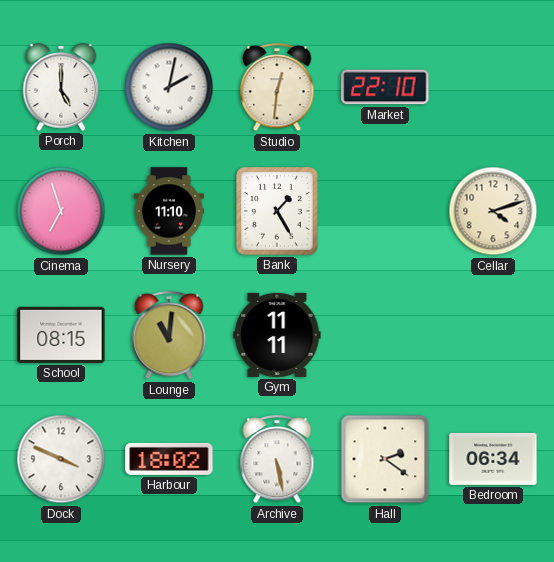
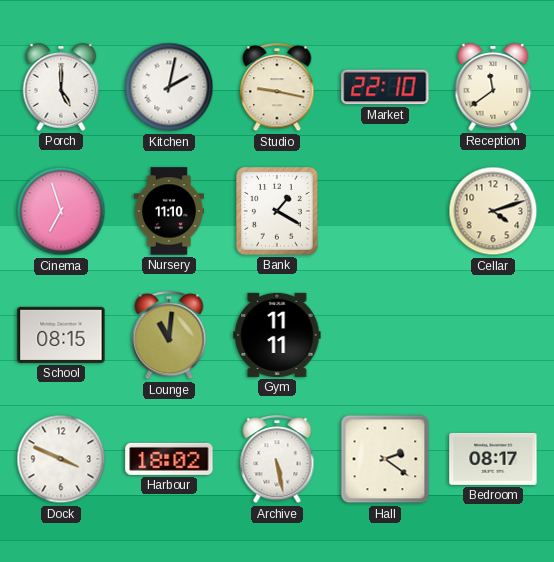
Studio: 12:31 -> 9:17 (277, 88)
Reception: none -> 11:39 (493, 87)
Bank: 1:25 -> 1:20 (277, 211)
Bedroom: 06:34 -> 08:17 (493, 459)
